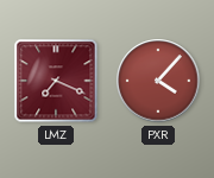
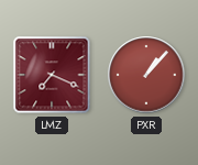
PXR: 4:07 -> 1:07 (146, 75)
